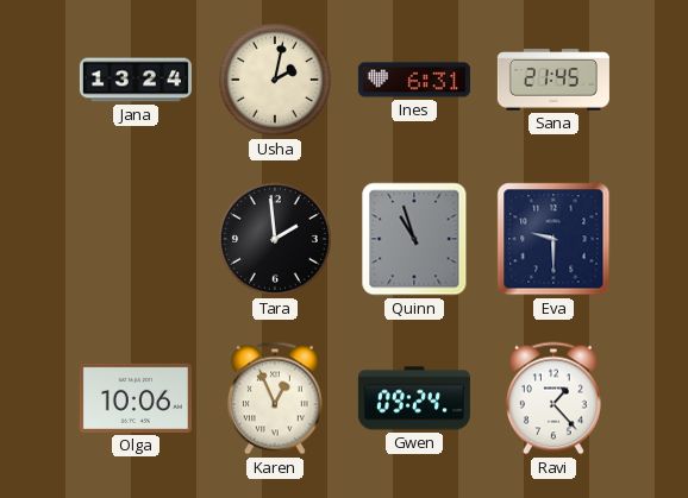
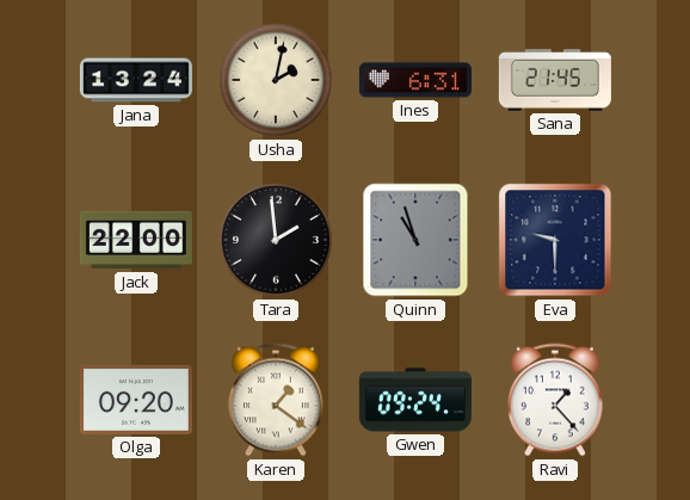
Jack: none -> 22:00 (136, 240)
Olga: 10:06 -> 09:20 (136, 400)
Karen: 12:56 -> 1:21 (276, 400)
